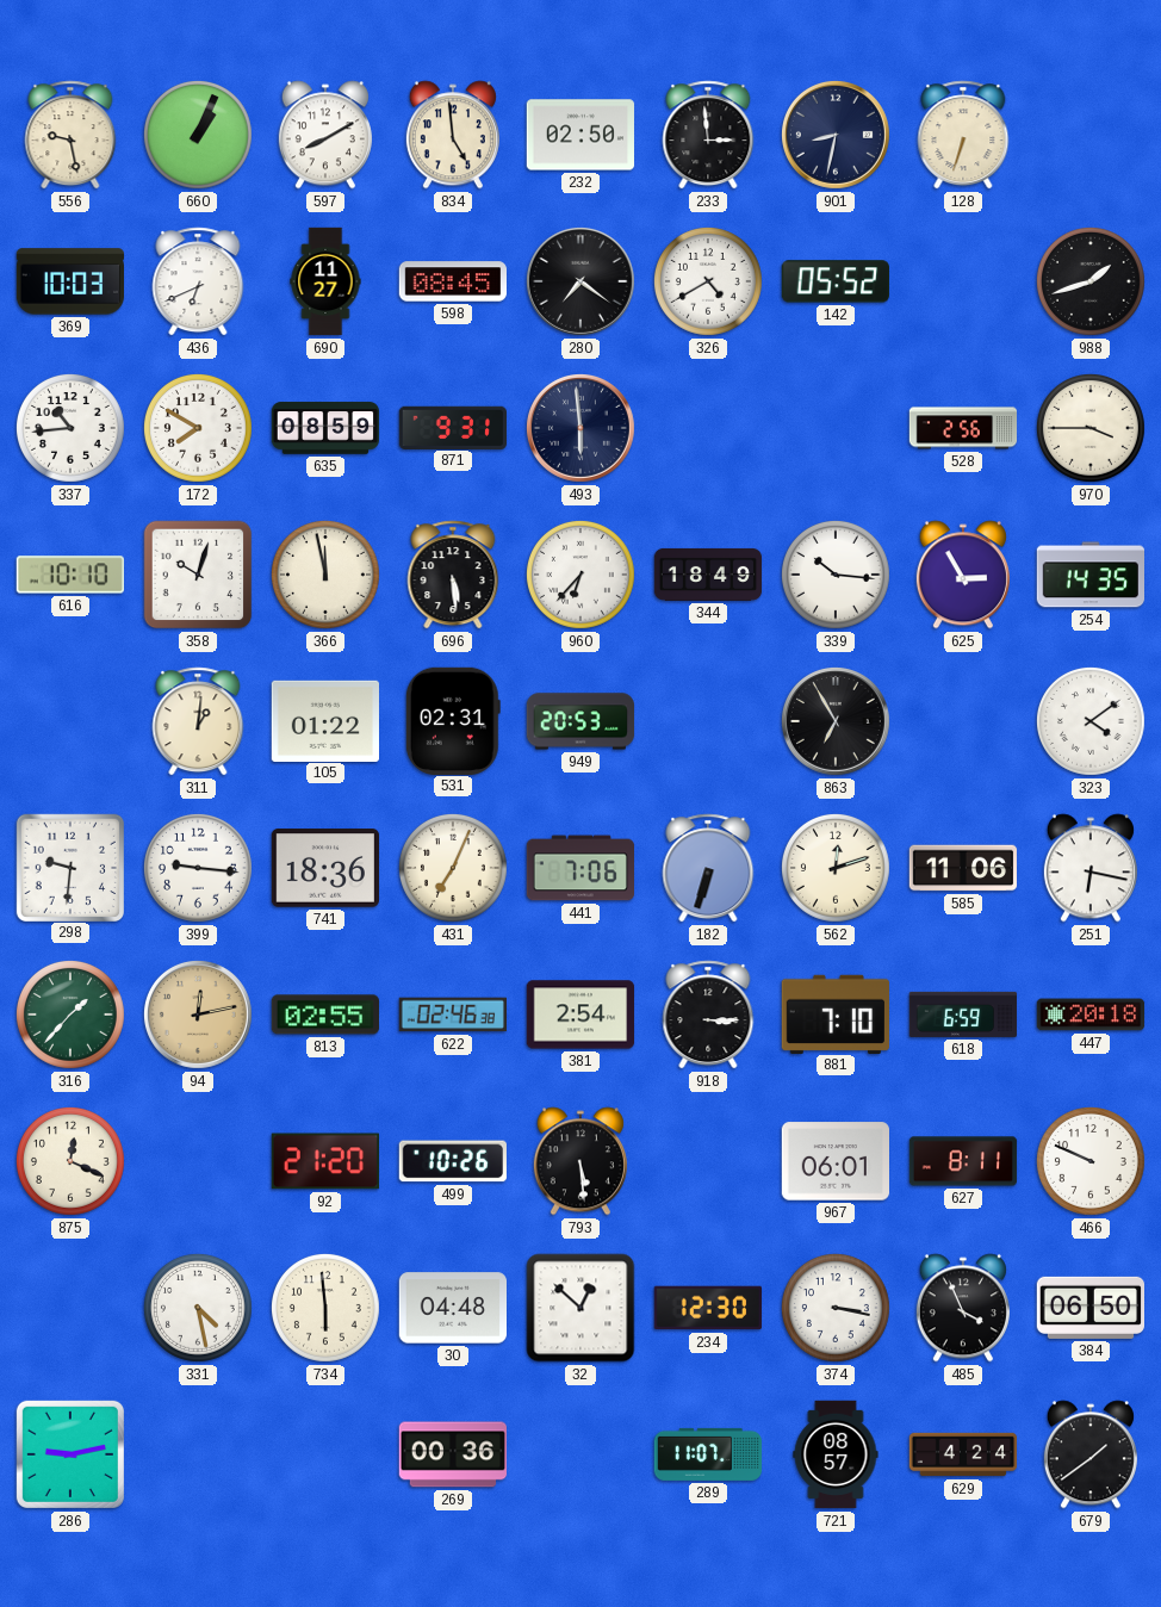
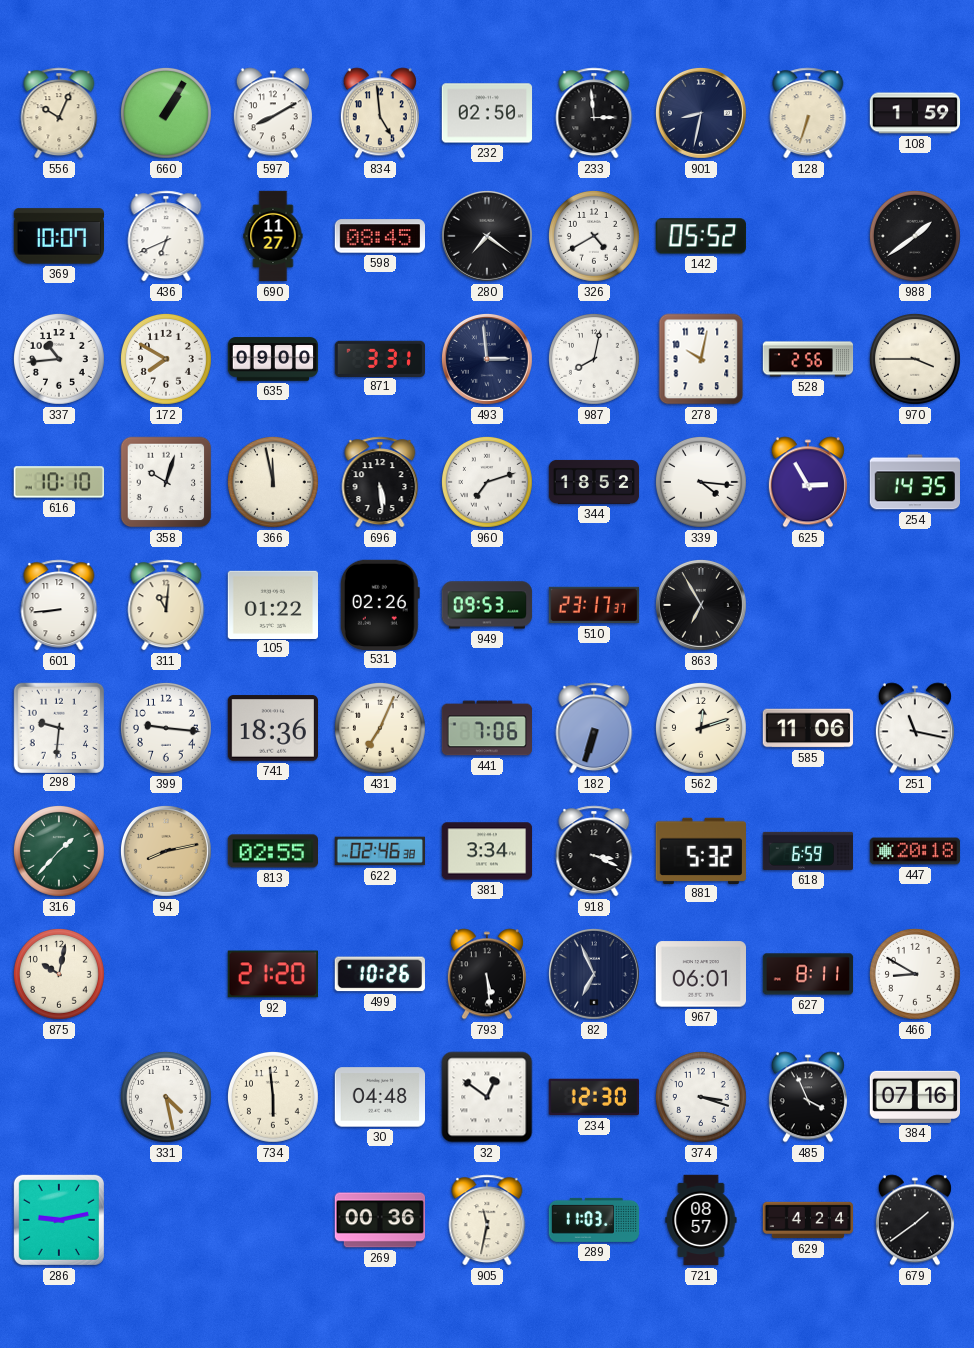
556: 9:28 -> 10:04 (59, 113)
660: 1:04 -> 1:05 (166, 113)
108: none -> 1:59 (915, 113)
369: 10:03 -> 10:07 (58, 236)
988: 1:42 -> 1:39 (915, 236)
635: 08:59 -> 09:00 (273, 359)
871: 9:31 -> 3:31 (379, 358)
493: 5:59 -> 2:59 (487, 359)
987: none -> 8:02 (594, 359)
278: none -> 10:02 (701, 359)
960: 6:37 -> 7:12 (487, 482)
344: 18:49 -> 18:52 (594, 482)
339: 10:16 -> 4:16 (701, 482)
601: none -> 8:44 (59, 605)
311: 1:01 -> 11:01 (166, 605)
531: 02:31 -> 02:26 (380, 604)
949: 20:53 -> 09:53 (487, 605)
510: none -> 23:17 (594, 605)
323: 4:09 -> none (1091, 721)
251: 6:17 -> 11:17 (915, 728)
94: 12:13 -> 8:13 (166, 851)
381: 2:54 -> 3:34 (487, 851)
918: 3:15 -> 3:19 (594, 851)
881: 7:10 -> 5:32 (701, 850)
875: 12:19 -> 10:02 (59, 974)
82: none -> 6:56 (594, 974)
466: 9:49 -> 8:50 (915, 974)
32: 12:52 -> 12:51 (487, 1097)
374: 3:17 -> 3:18 (701, 1097)
384: 06:50 -> 07:16 (915, 1097)
905: none -> 11:32 (487, 1220)
289: 11:07 -> 11:03 (593, 1220)
